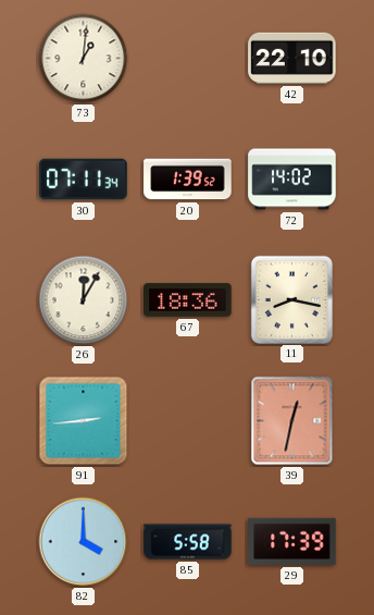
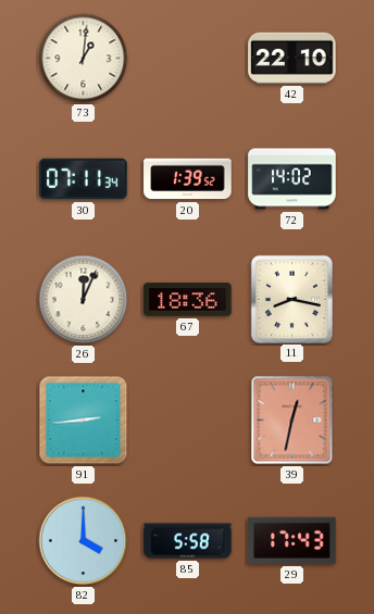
26: 12:05 -> 12:04 (84, 300)
29: 17:39 -> 17:43 (292, 540)
